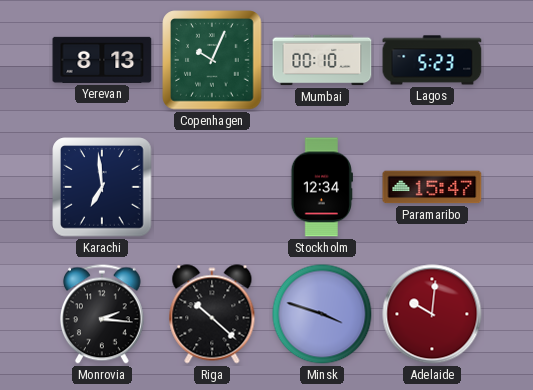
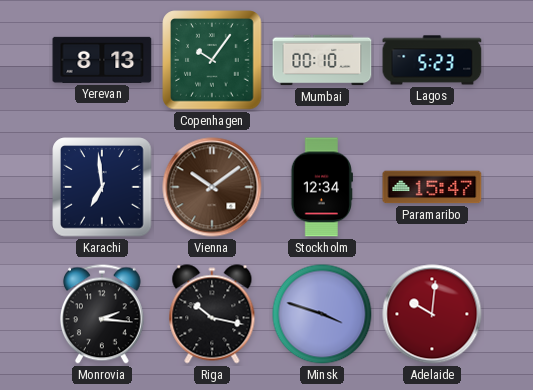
Copenhagen: 10:04 -> 10:06 (212, 60)
Vienna: none -> 10:09 (212, 187)
Riga: 10:22 -> 10:17 (212, 314)
